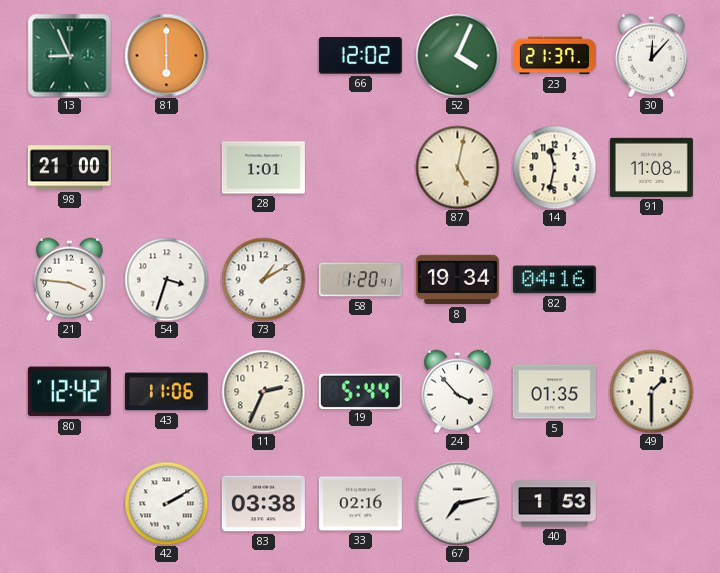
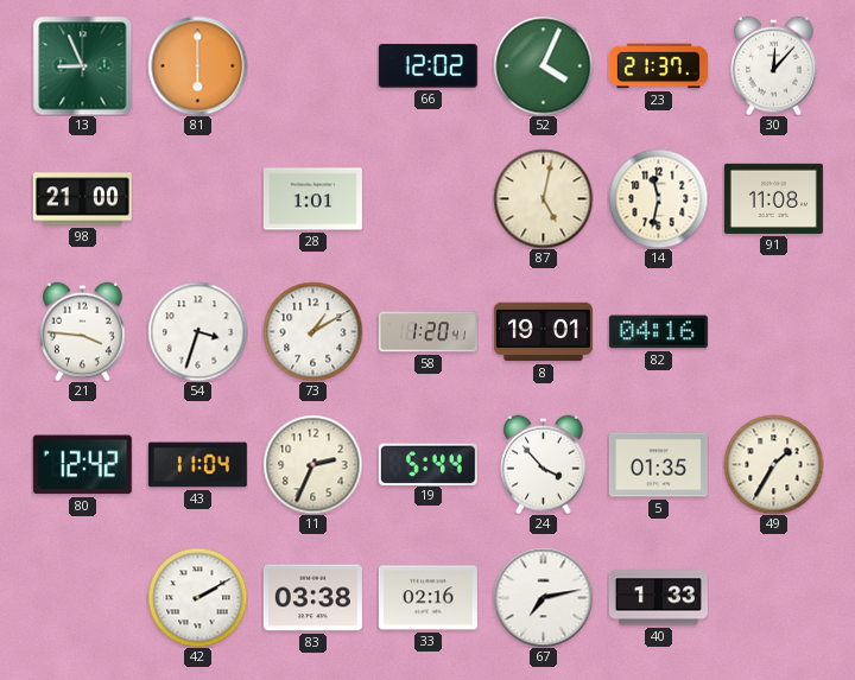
8: 19:34 -> 19:01 (543, 332)
43: 11:06 -> 11:04 (197, 465)
49: 1:30 -> 1:35 (773, 464)
40: 1:53 -> 1:33 (658, 598)
